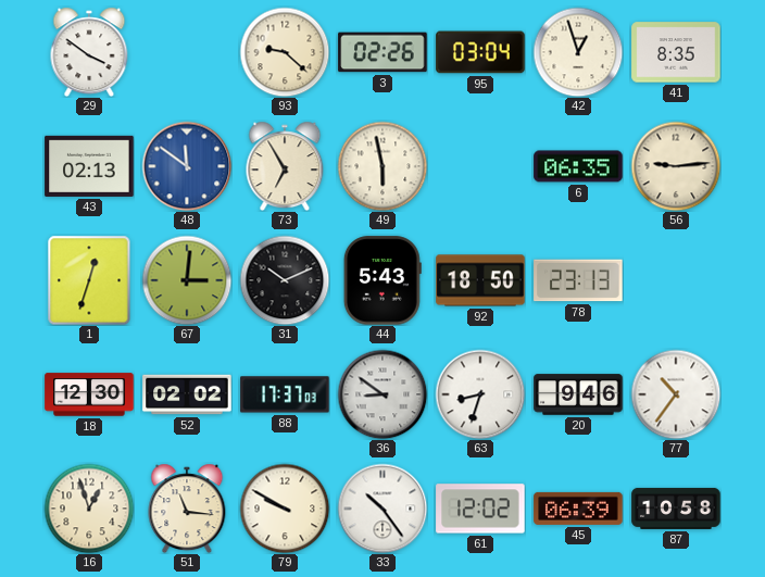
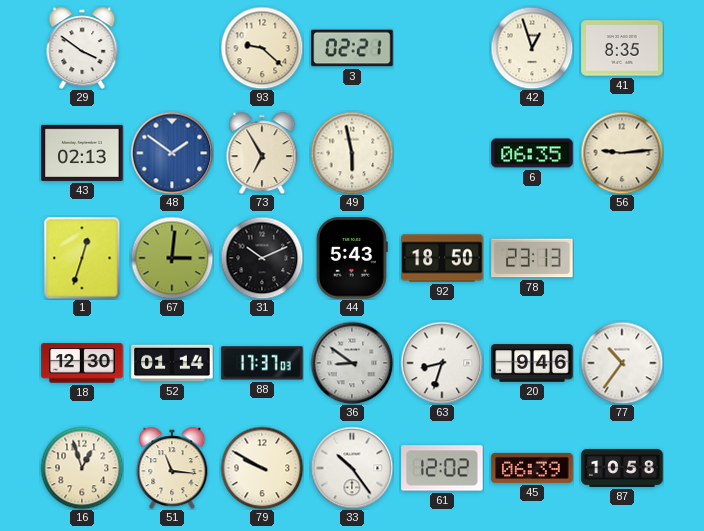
3: 02:26 -> 02:21 (352, 48)
95: 03:04 -> none (480, 52)
48: 11:51 -> 1:51 (172, 153)
52: 02:02 -> 01:14 (172, 363)
